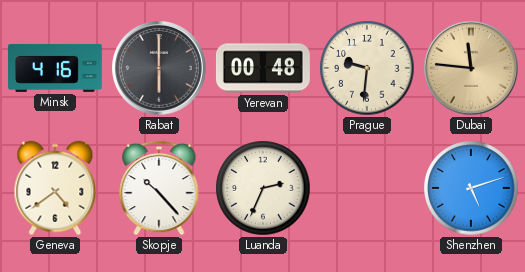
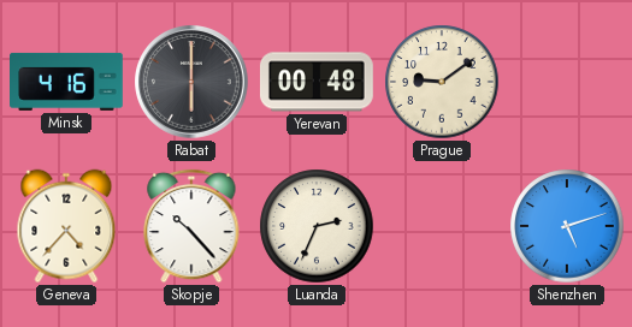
Prague: 9:31 -> 9:09 (442, 82)
Dubai: 11:46 -> none (472, 69)
Geneva: 4:39 -> 4:37 (66, 226)
